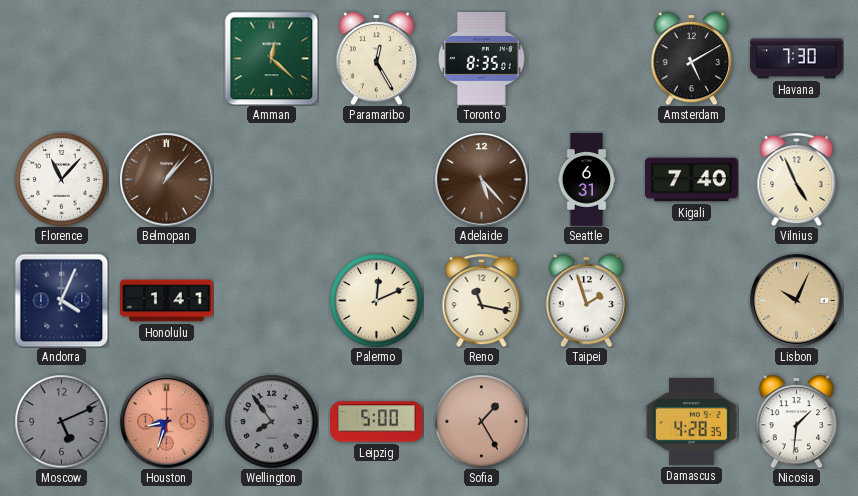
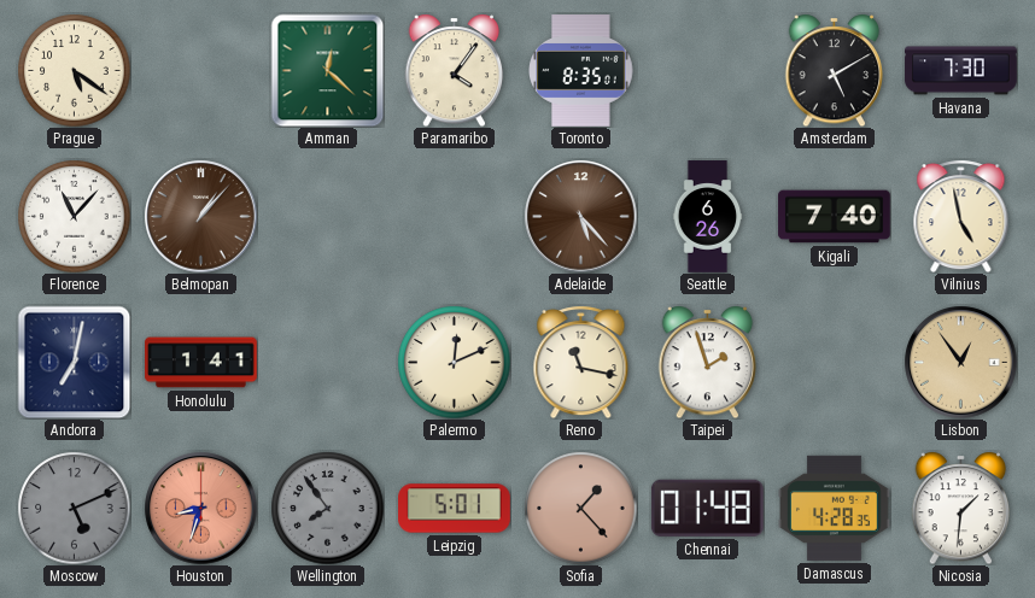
Prague: none -> 5:21 (74, 70)
Paramaribo: 12:25 -> 4:06 (455, 70)
Seattle: 6:31 -> 6:26 (708, 217)
Vilnius: 4:56 -> 4:58 (961, 216)
Andorra: 4:04 -> 7:02 (74, 362)
Lisbon: 10:04 -> 12:54 (960, 362)
Leipzig: 5:00 -> 5:01 (455, 509)
Sofia: 1:25 -> 1:23 (580, 508)
Chennai: none -> 01:48 (707, 508)
